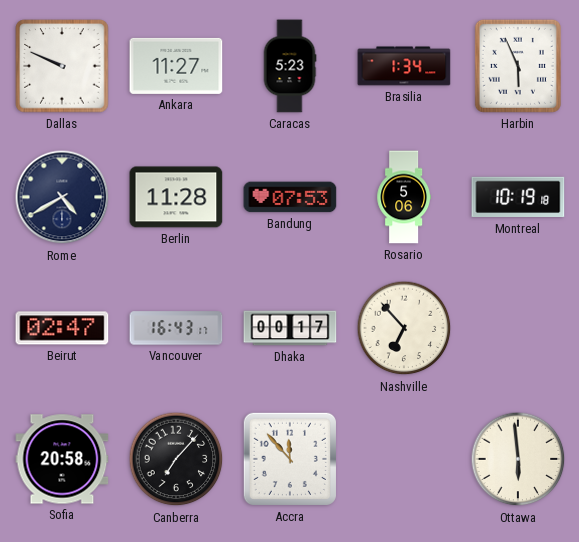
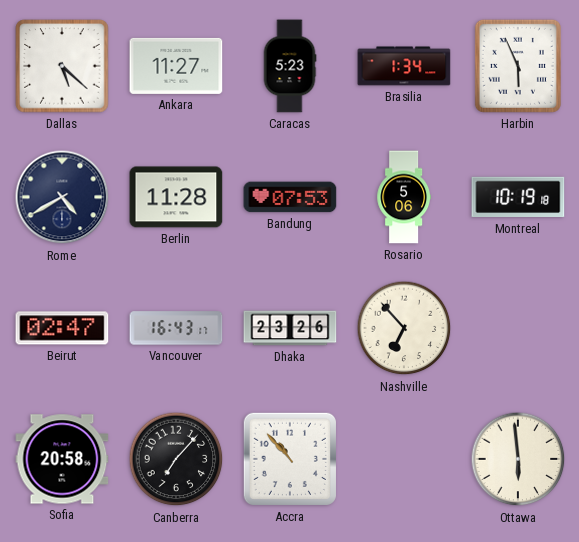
Dallas: 9:49 -> 5:22 (62, 66)
Dhaka: 00:17 -> 23:26 (290, 328)
Accra: 11:53 -> 10:53 (290, 459)
